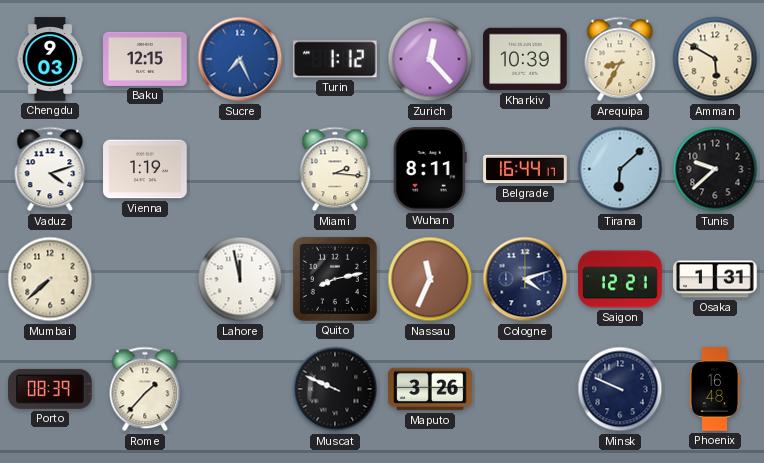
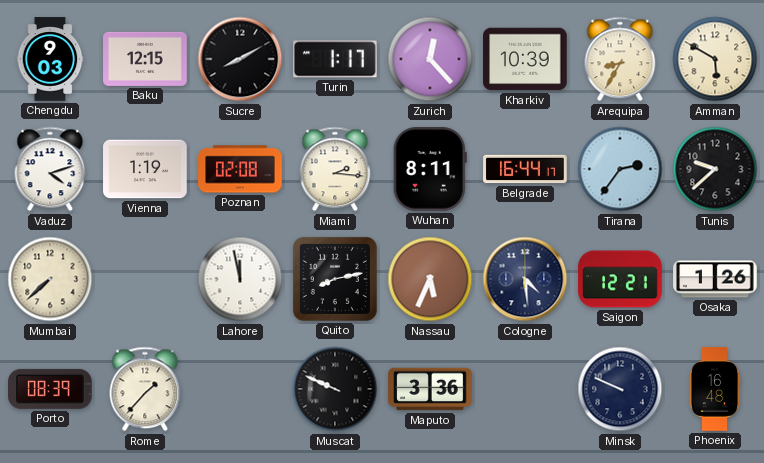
Sucre: 7:26 -> 8:10 (240, 59)
Sucre dial: blue -> black (240, 59)
Turin: 1:12 -> 1:17 (335, 59)
Poznan: none -> 02:08 (240, 169)
Tirana: 6:08 -> 2:36 (620, 169)
Nassau: 11:34 -> 5:34 (430, 279)
Cologne: 4:12 -> 4:29 (525, 279)
Osaka: 1:31 -> 1:26 (715, 279)
Maputo: 3:26 -> 3:36 (430, 389)
